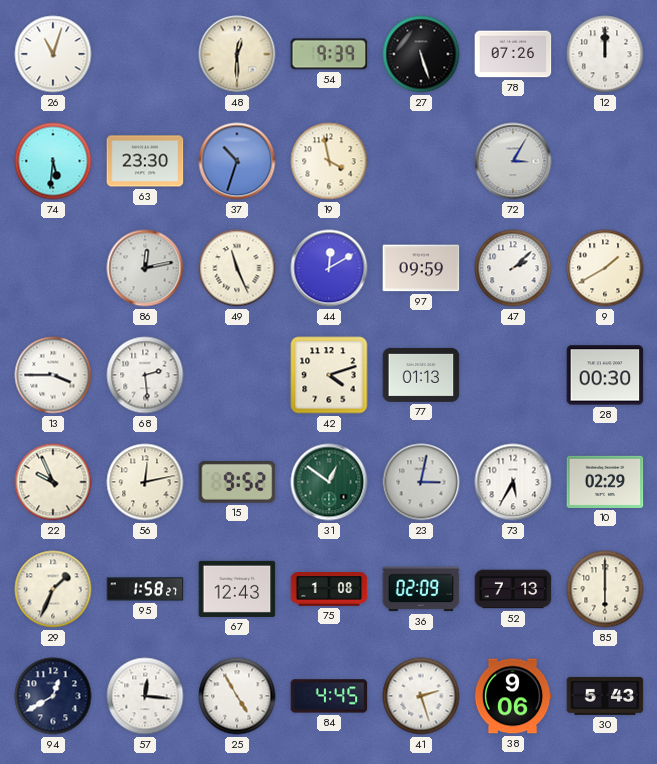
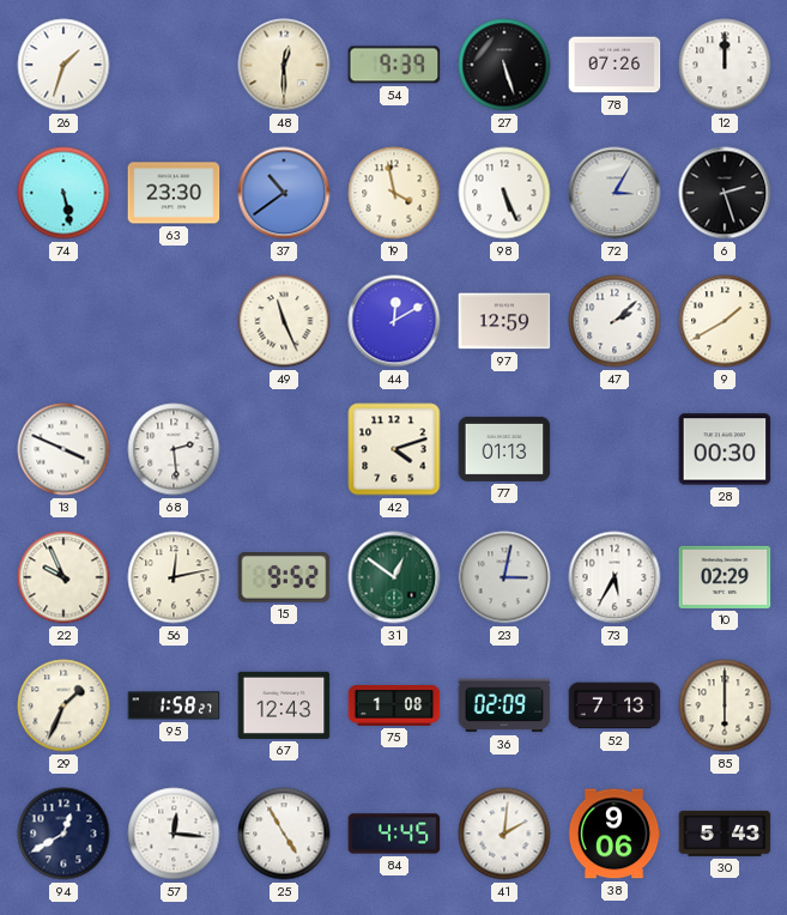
26: 11:03 -> 1:33 (63, 65)
74: 5:31 -> 5:28 (63, 193)
37: 10:33 -> 10:39 (284, 193)
98: none -> 5:26 (504, 193)
6: none -> 2:27 (725, 193)
86: 12:13 -> none (145, 268)
97: 09:59 -> 12:59 (504, 321)
13: 3:45 -> 3:49 (63, 449)
41: 2:27 -> 2:01 (504, 834)
